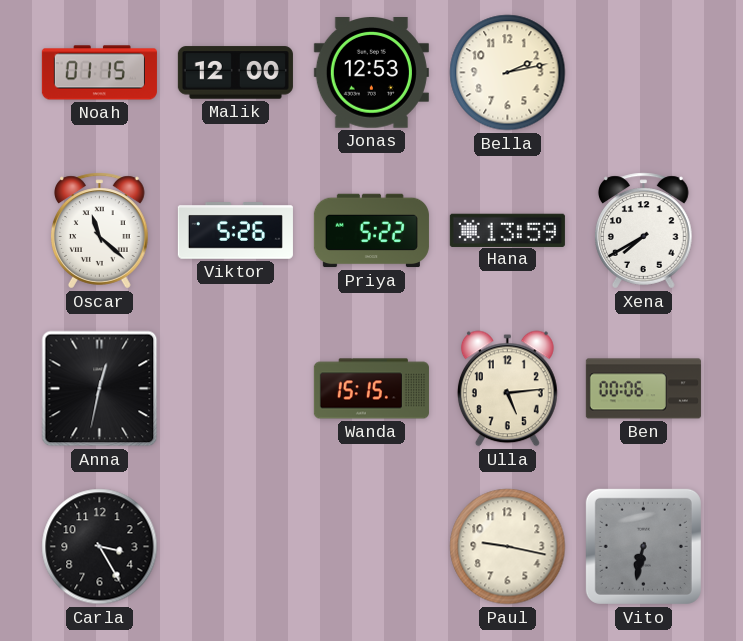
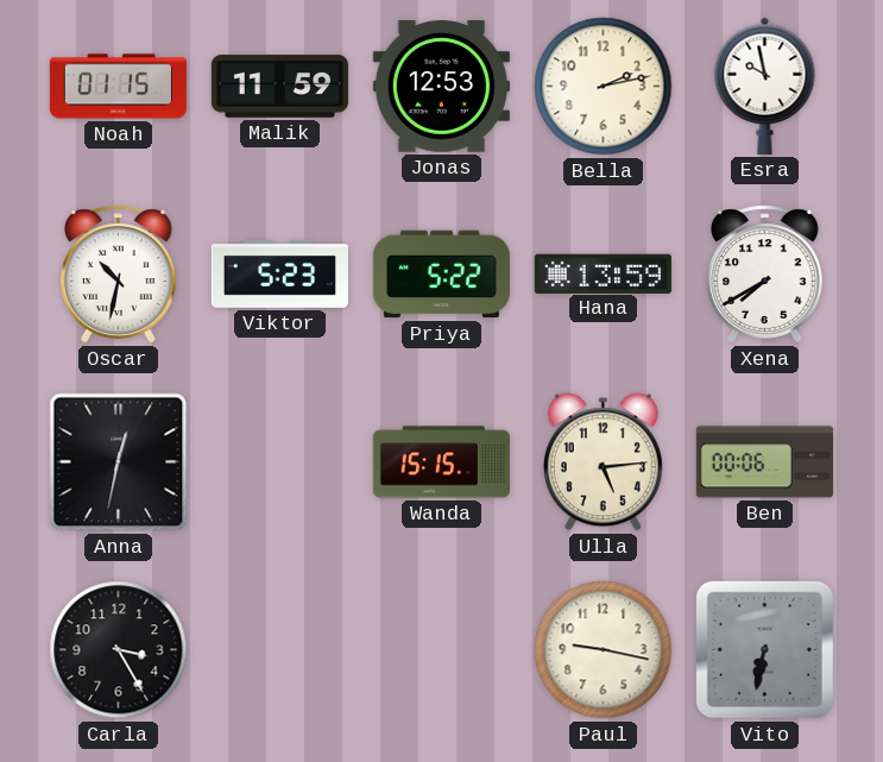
Malik: 12:00 -> 11:59 (279, 87)
Esra: none -> 9:58 (765, 86)
Oscar: 11:22 -> 10:32 (119, 275)
Viktor: 5:26 -> 5:23 (279, 275)
